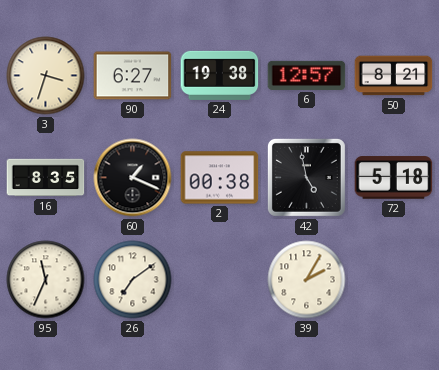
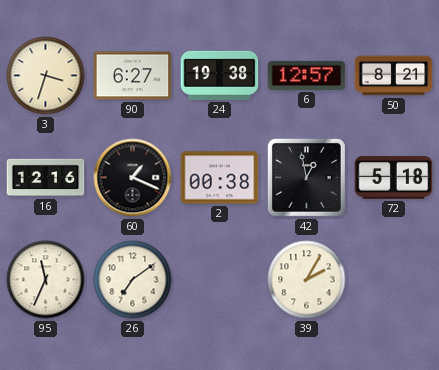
16: 8:35 -> 12:16 (46, 178)
42: 4:58 -> 12:58 (306, 177)
